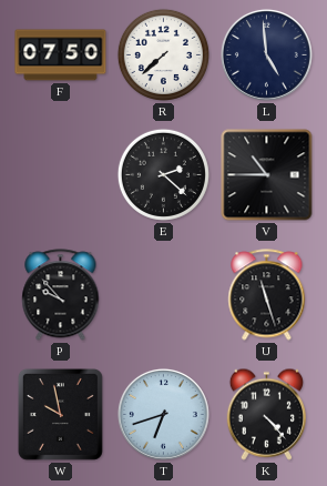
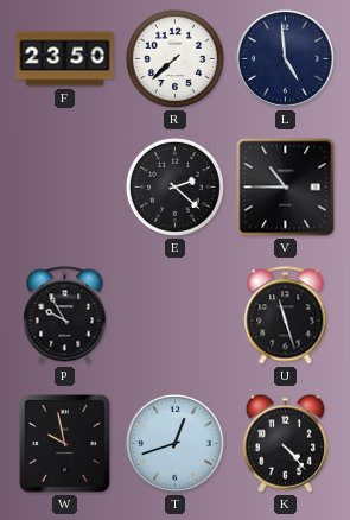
F: 07:50 -> 23:50 (65, 59)
P: 9:53 -> 9:55 (65, 316)
T: 6:42 -> 12:42 (174, 443)
